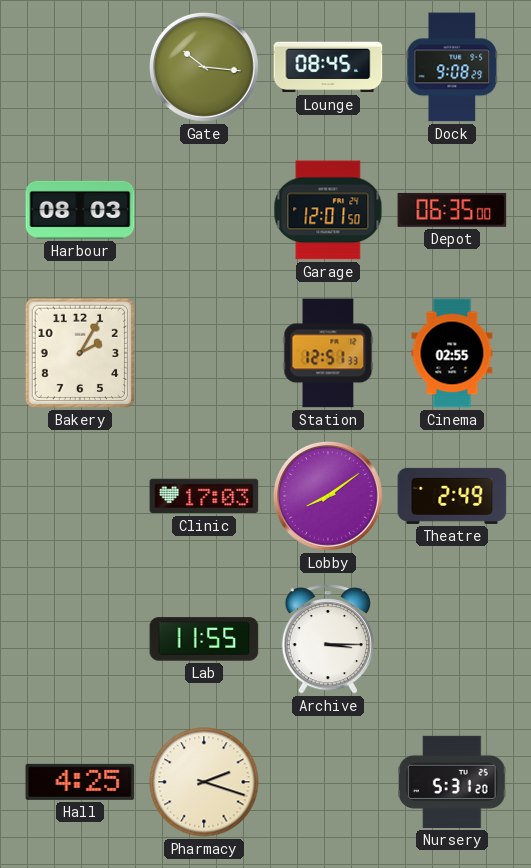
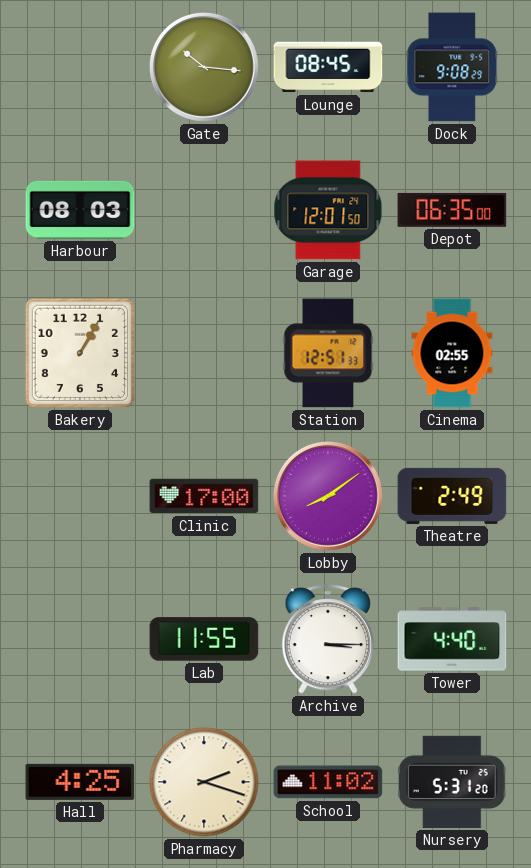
Bakery: 2:05 -> 1:05 (80, 353)
Clinic: 17:03 -> 17:00 (204, 496)
Tower: none -> 4:40 (452, 639)
School: none -> 11:02 (328, 782)
